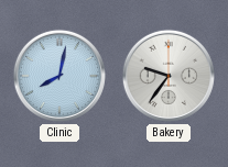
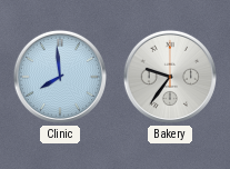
Clinic: 8:02 -> 7:59 (60, 77)
